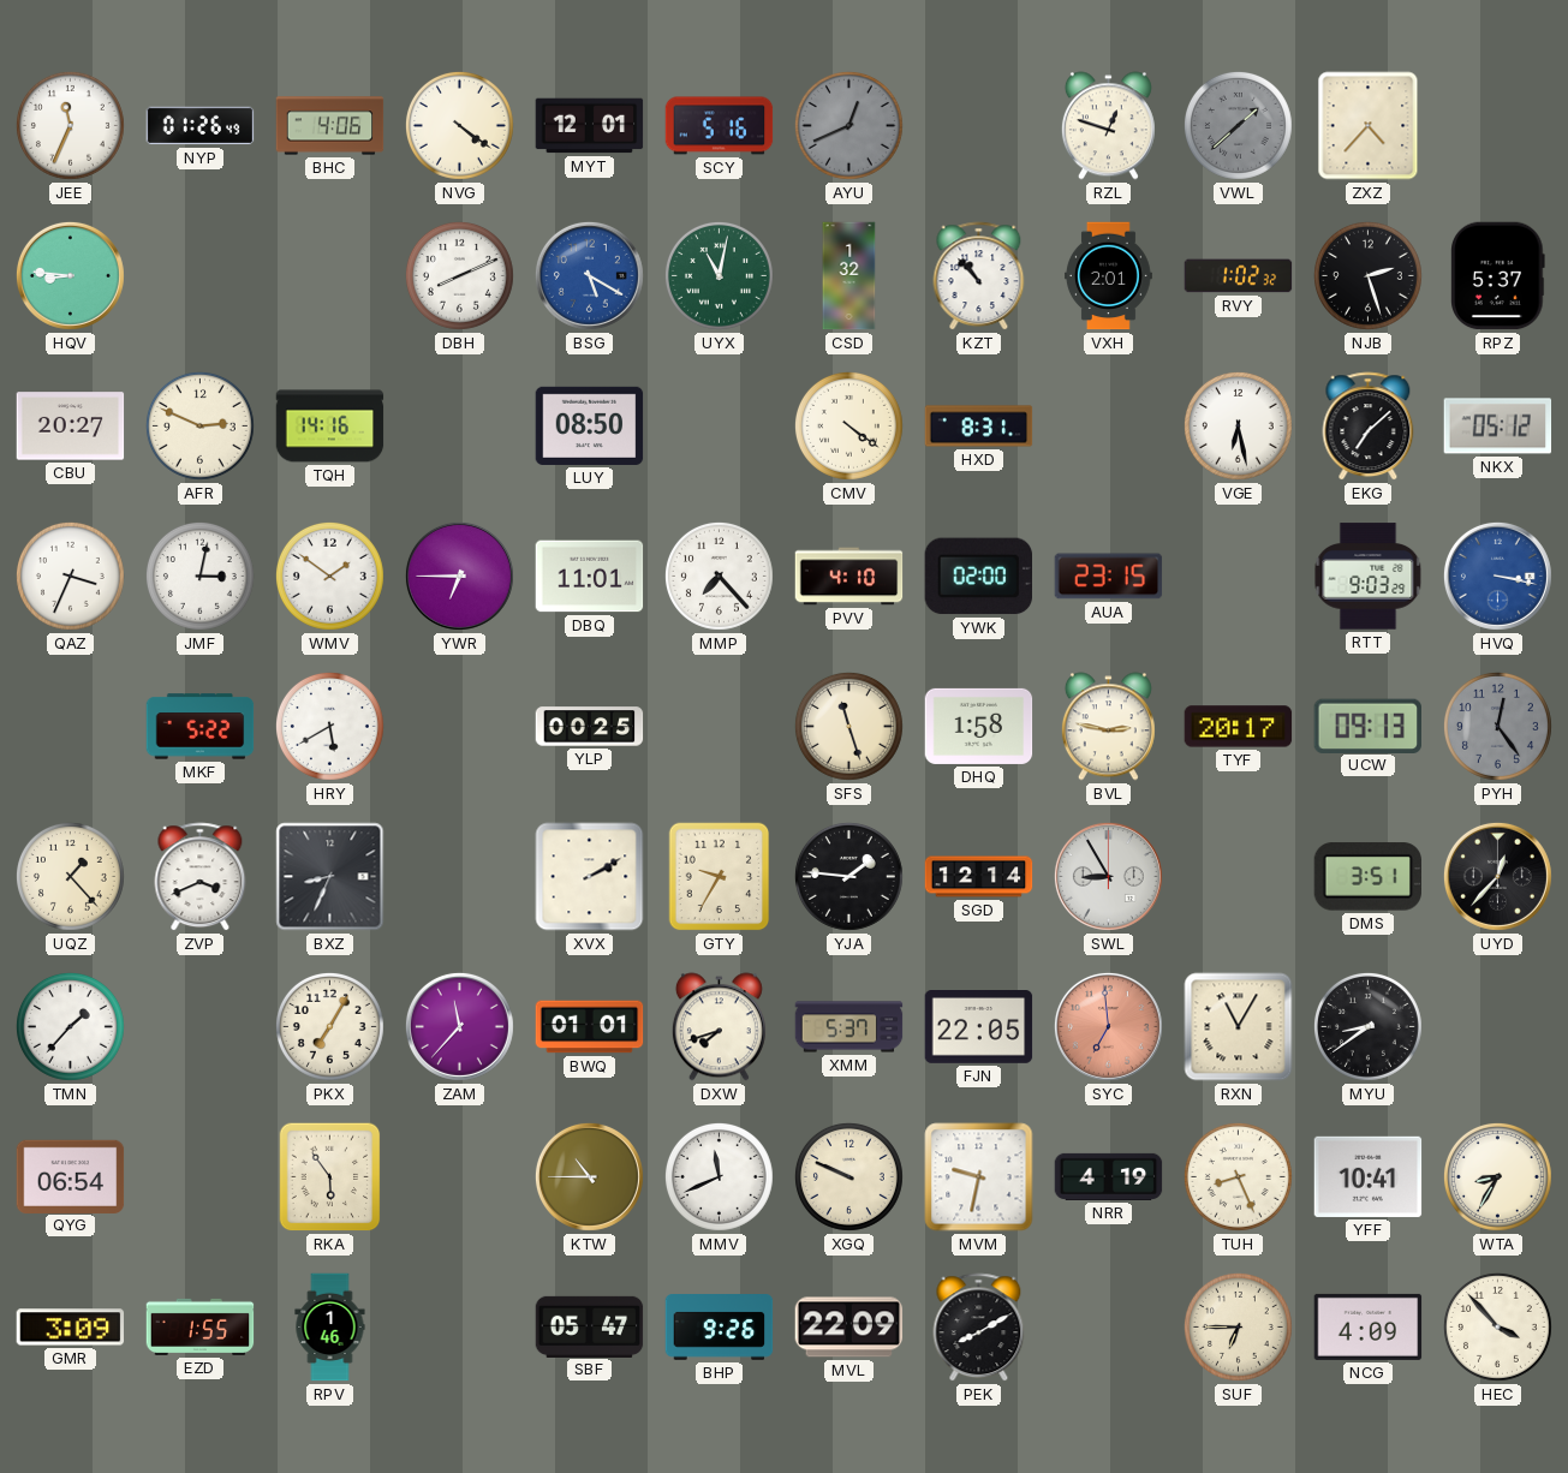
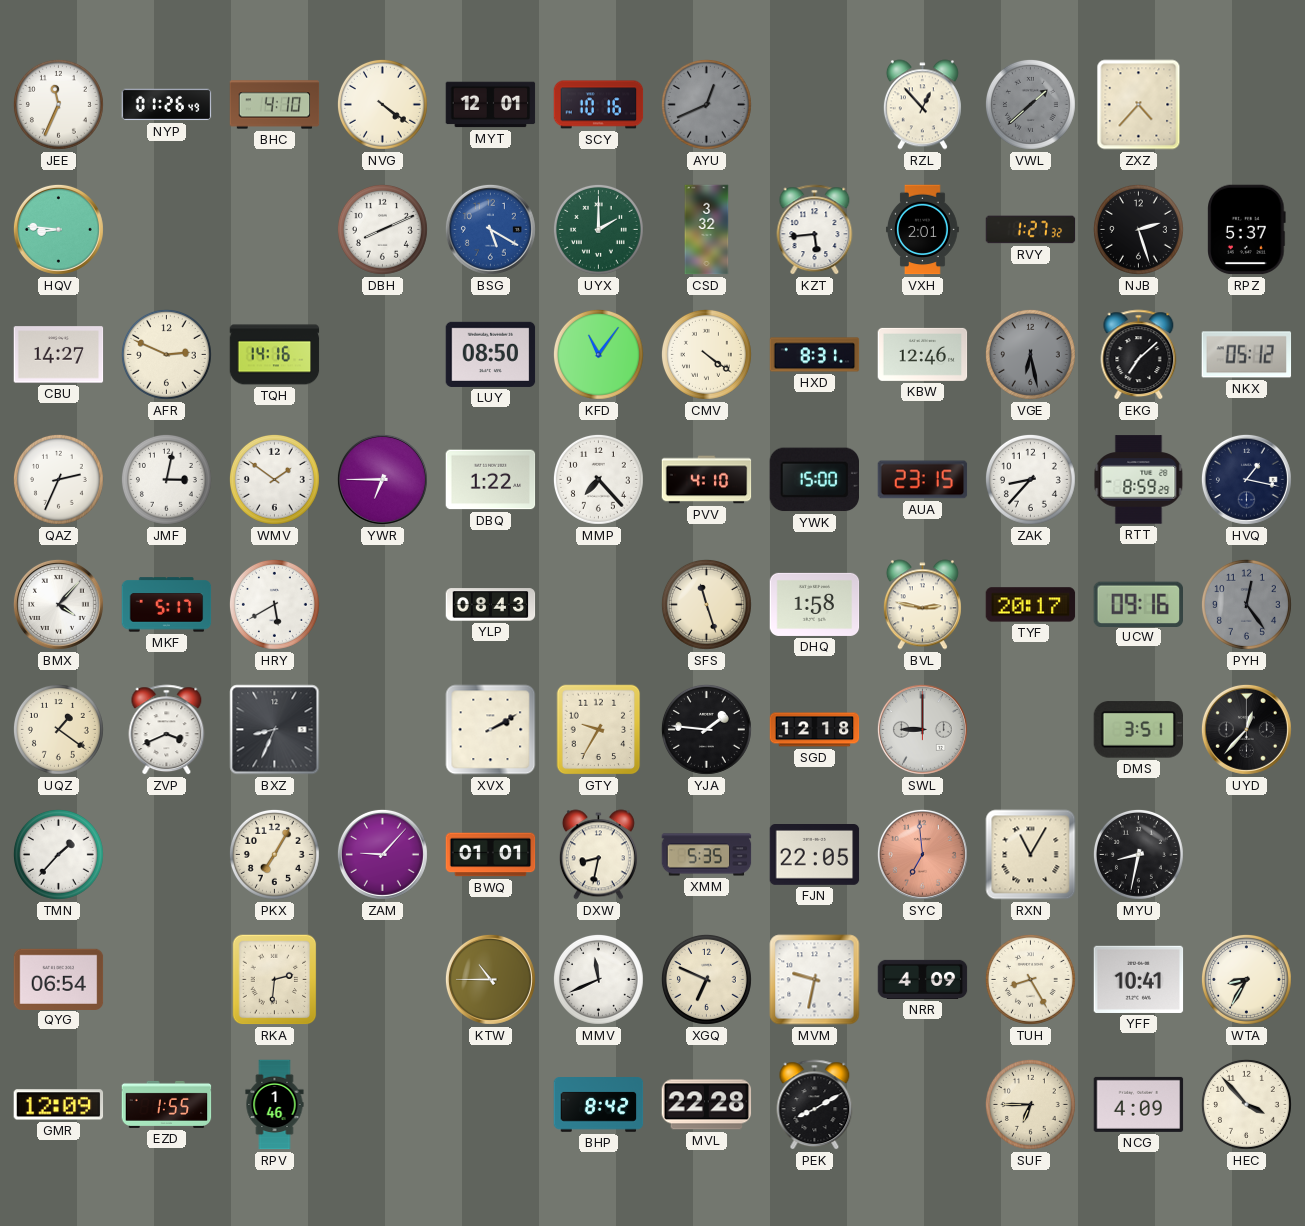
BHC: 4:06 -> 4:10 (275, 105)
SCY: 5:16 -> 10:16 (599, 105)
RZL: 12:48 -> 12:53 (922, 105)
UYX: 11:02 -> 2:00 (598, 229)
CSD: 1:32 -> 3:32 (707, 230)
KZT: 10:53 -> 5:44 (815, 230)
RVY: 1:02 -> 1:27 (1031, 230)
CBU: 20:27 -> 14:27 (59, 355)
KFD: none -> 11:06 (598, 354)
KBW: none -> 12:46 (923, 354)
VGE dial: white -> grey (1030, 354)
QAZ: 3:34 -> 2:34 (58, 479)
DBQ: 11:01 -> 1:22 (491, 480)
YWK: 02:00 -> 15:00 (814, 480)
ZAK: none -> 8:37 (1030, 479)
RTT: 9:03 -> 8:59 (1139, 480)
HVQ: 3:17 -> 1:17 (1246, 479)
HVQ dial: blue -> navy (1246, 479)
BMX: none -> 4:07 (58, 604)
MKF: 5:22 -> 5:17 (167, 605)
YLP: 00:25 -> 08:43 (491, 605)
UCW: 09:13 -> 09:16 (1138, 604)
UQZ: 1:23 -> 1:21 (58, 729)
SGD: 12:14 -> 12:18 (815, 730)
SWL: 8:55 -> 9:00 (922, 729)
ZAM: 11:37 -> 9:07 (382, 854)
DXW: 7:42 -> 8:32 (598, 855)
XMM: 5:37 -> 5:35 (707, 855)
MYU: 8:39 -> 8:32 (1138, 854)
RKA: 5:54 -> 2:31 (275, 980)
XGQ: 9:49 -> 6:49 (706, 979)
NRR: 4:19 -> 4:09 (923, 979)
TUH: 8:26 -> 8:25 (1030, 979)
GMR: 3:09 -> 12:09 (59, 1105)
SBF: 05:47 -> none (590, 1326)
BHP: 9:26 -> 8:42 (599, 1105)
MVL: 22:09 -> 22:28 (707, 1105)
